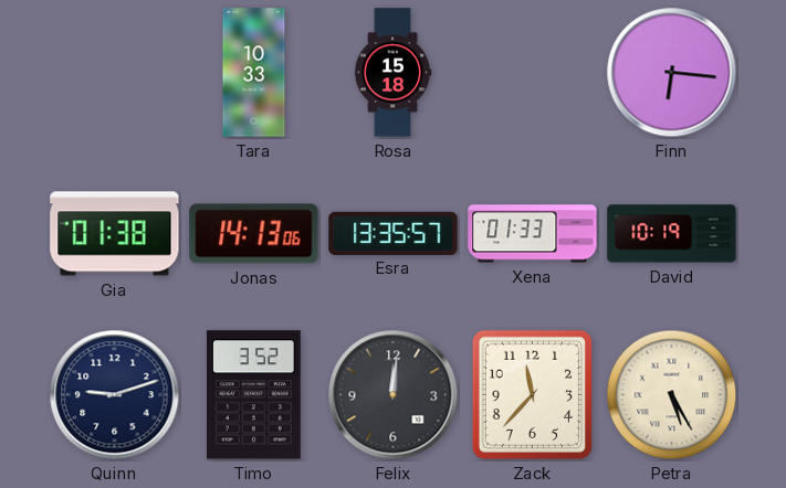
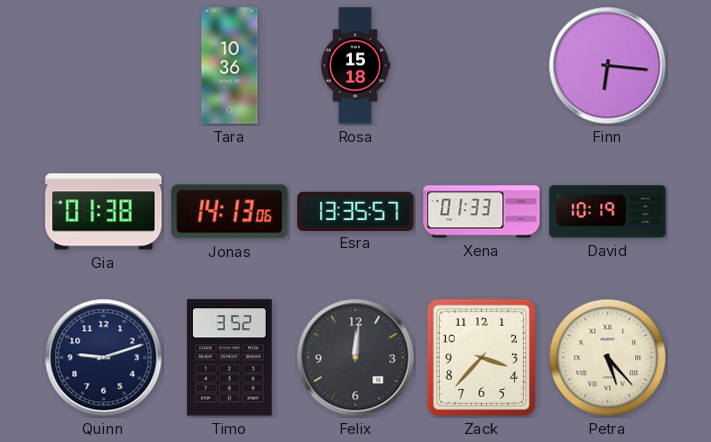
Tara: 10:33 -> 10:36 (230, 66)
Zack: 11:37 -> 3:37 (481, 357)
Petra: 5:25 -> 5:23 (608, 358)
